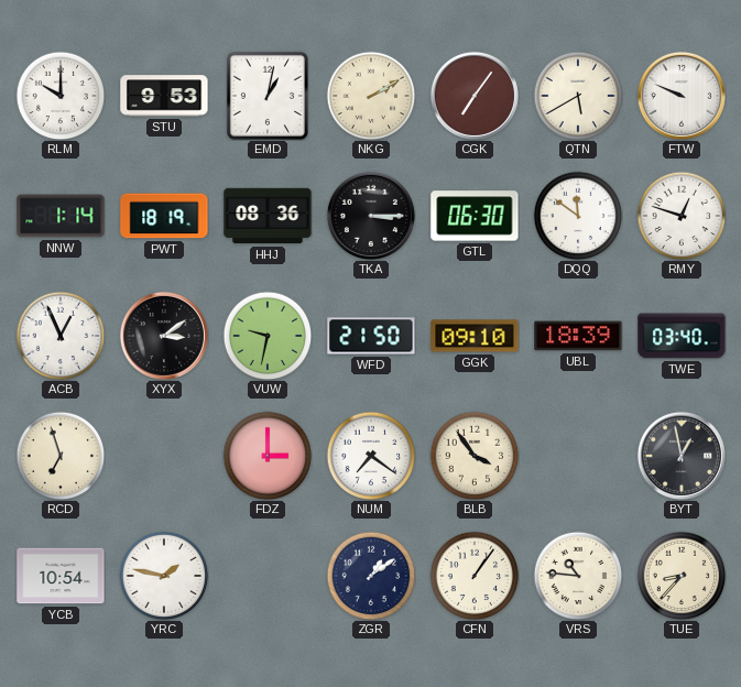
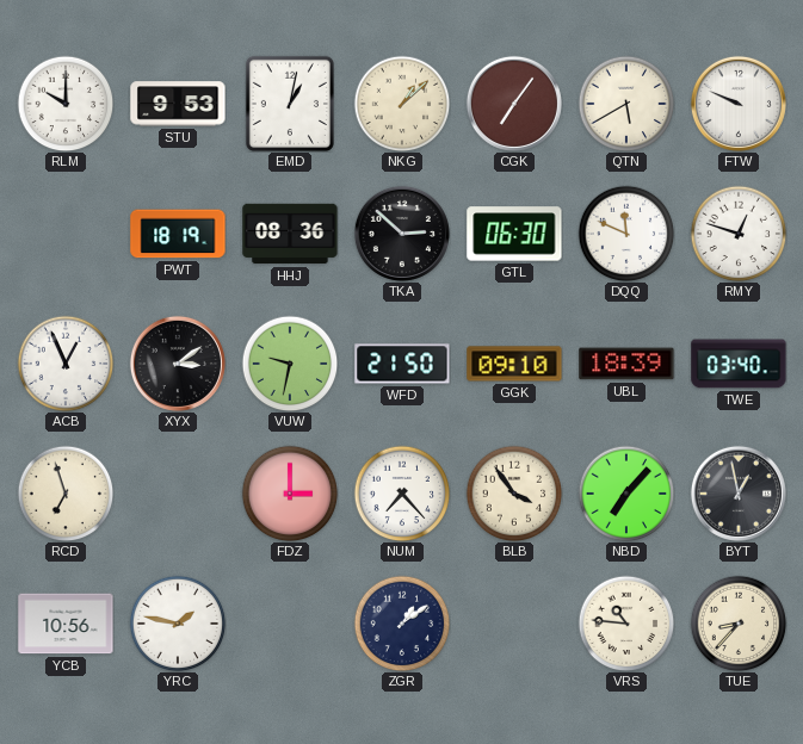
NKG: 2:10 -> 1:08 (402, 104)
NNW: 1:14 -> none (61, 216)
TKA: 3:15 -> 2:52 (402, 234)
DQQ: 11:51 -> 11:49 (626, 234)
NUM: 7:21 -> 7:23 (402, 494)
NBD: none -> 7:07 (626, 494)
YCB: 10:54 -> 10:56 (66, 624)
CFN: 1:06 -> none (475, 576)
